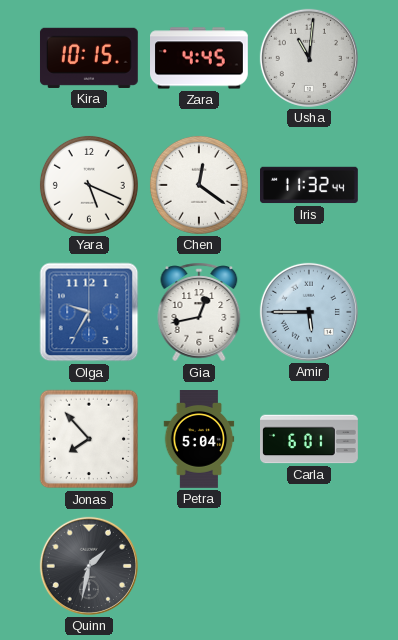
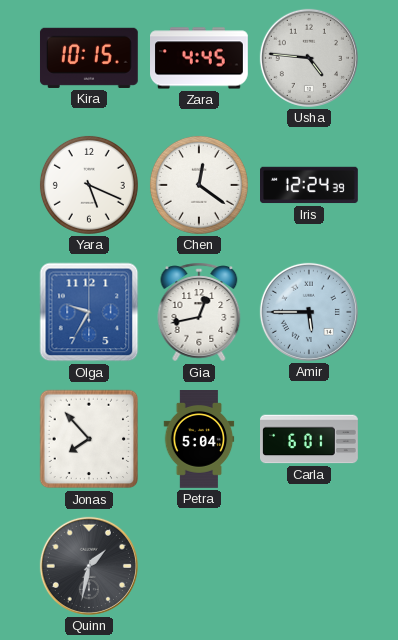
Usha: 11:01 -> 4:46 (309, 58)
Iris: 11:32 -> 12:24 (310, 185)
